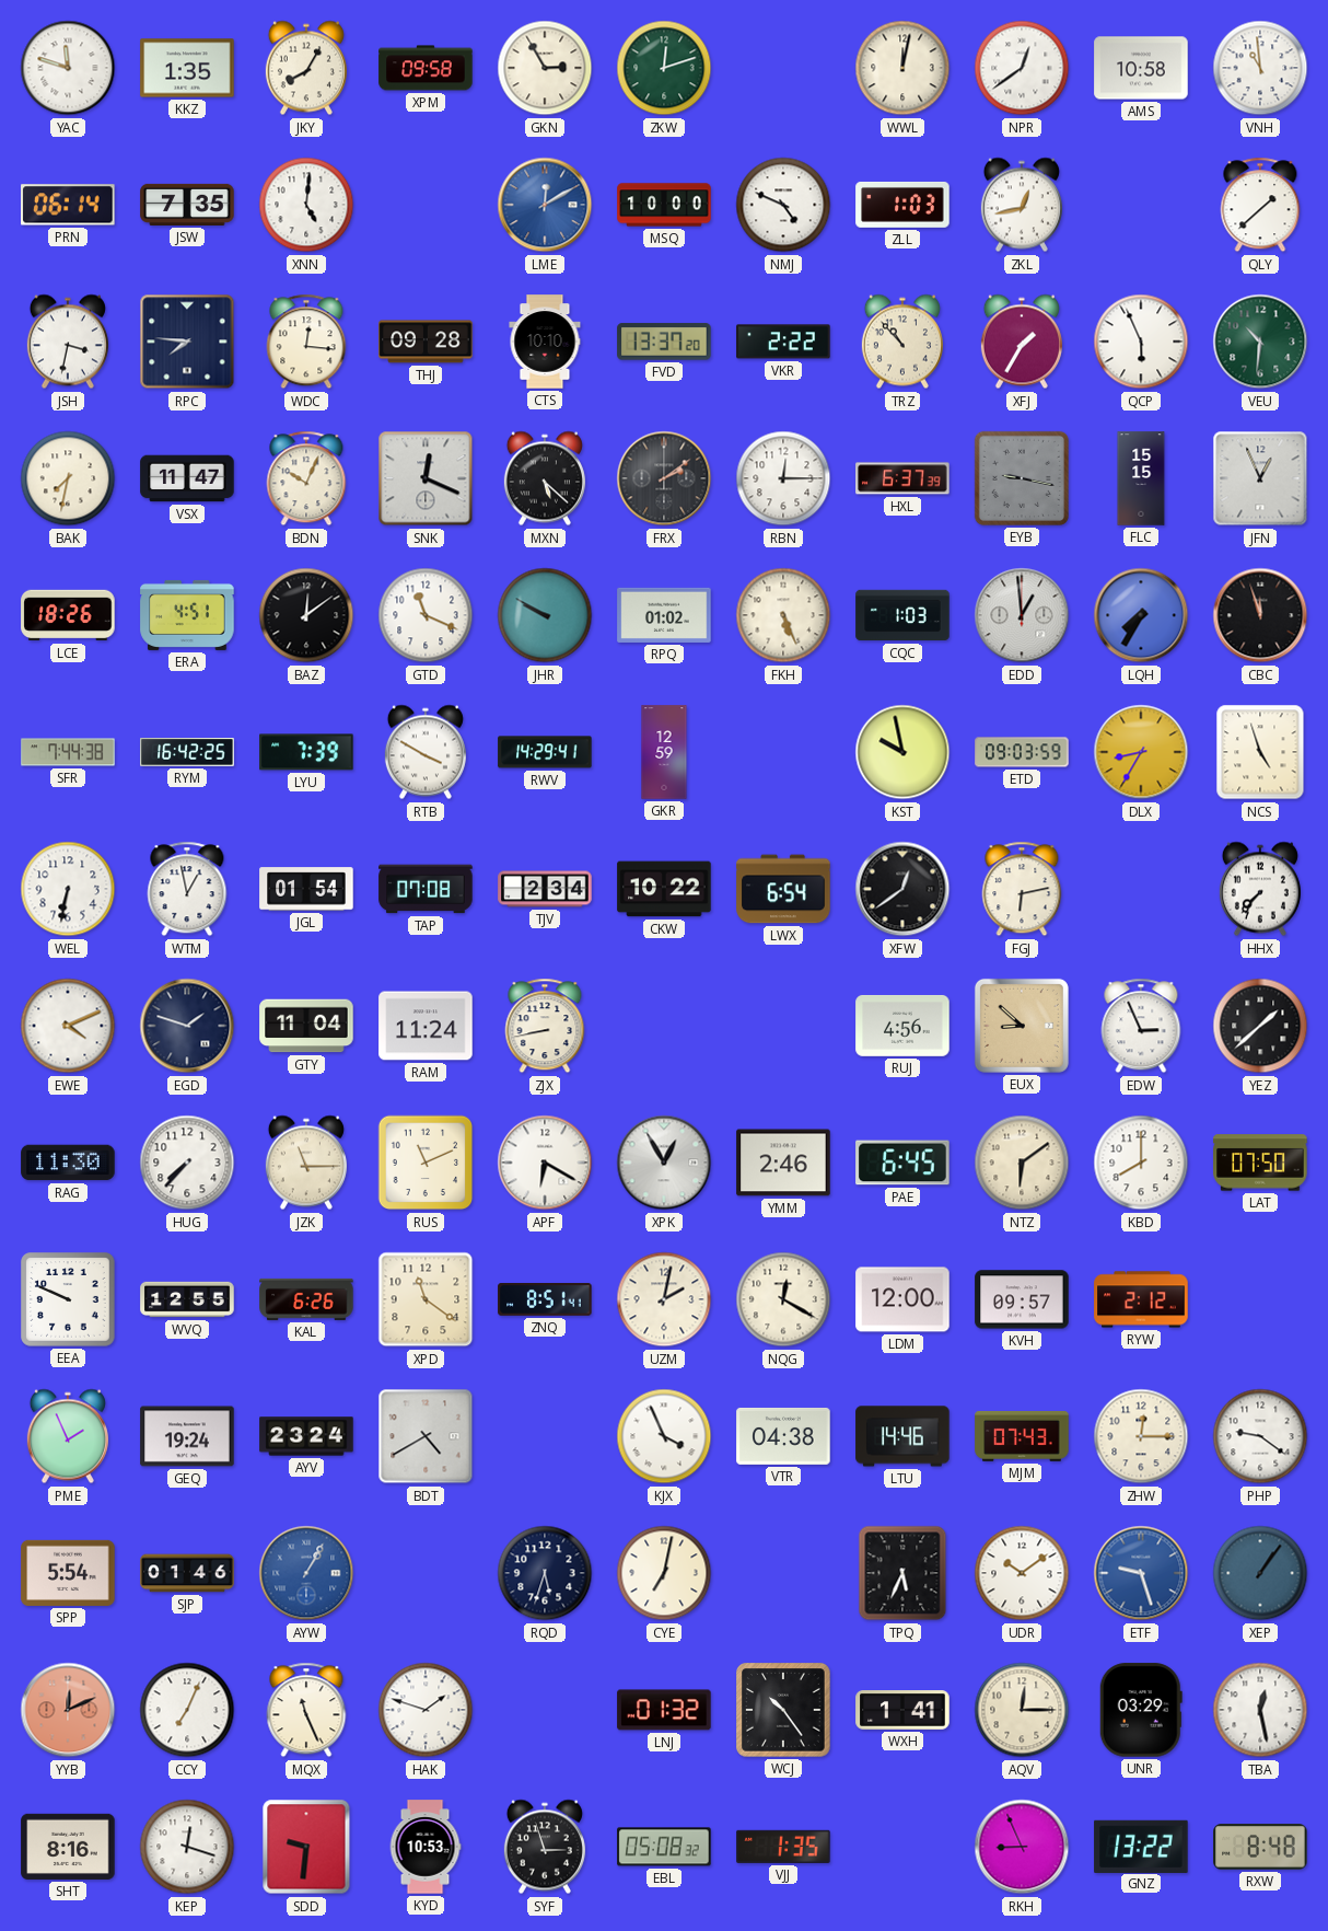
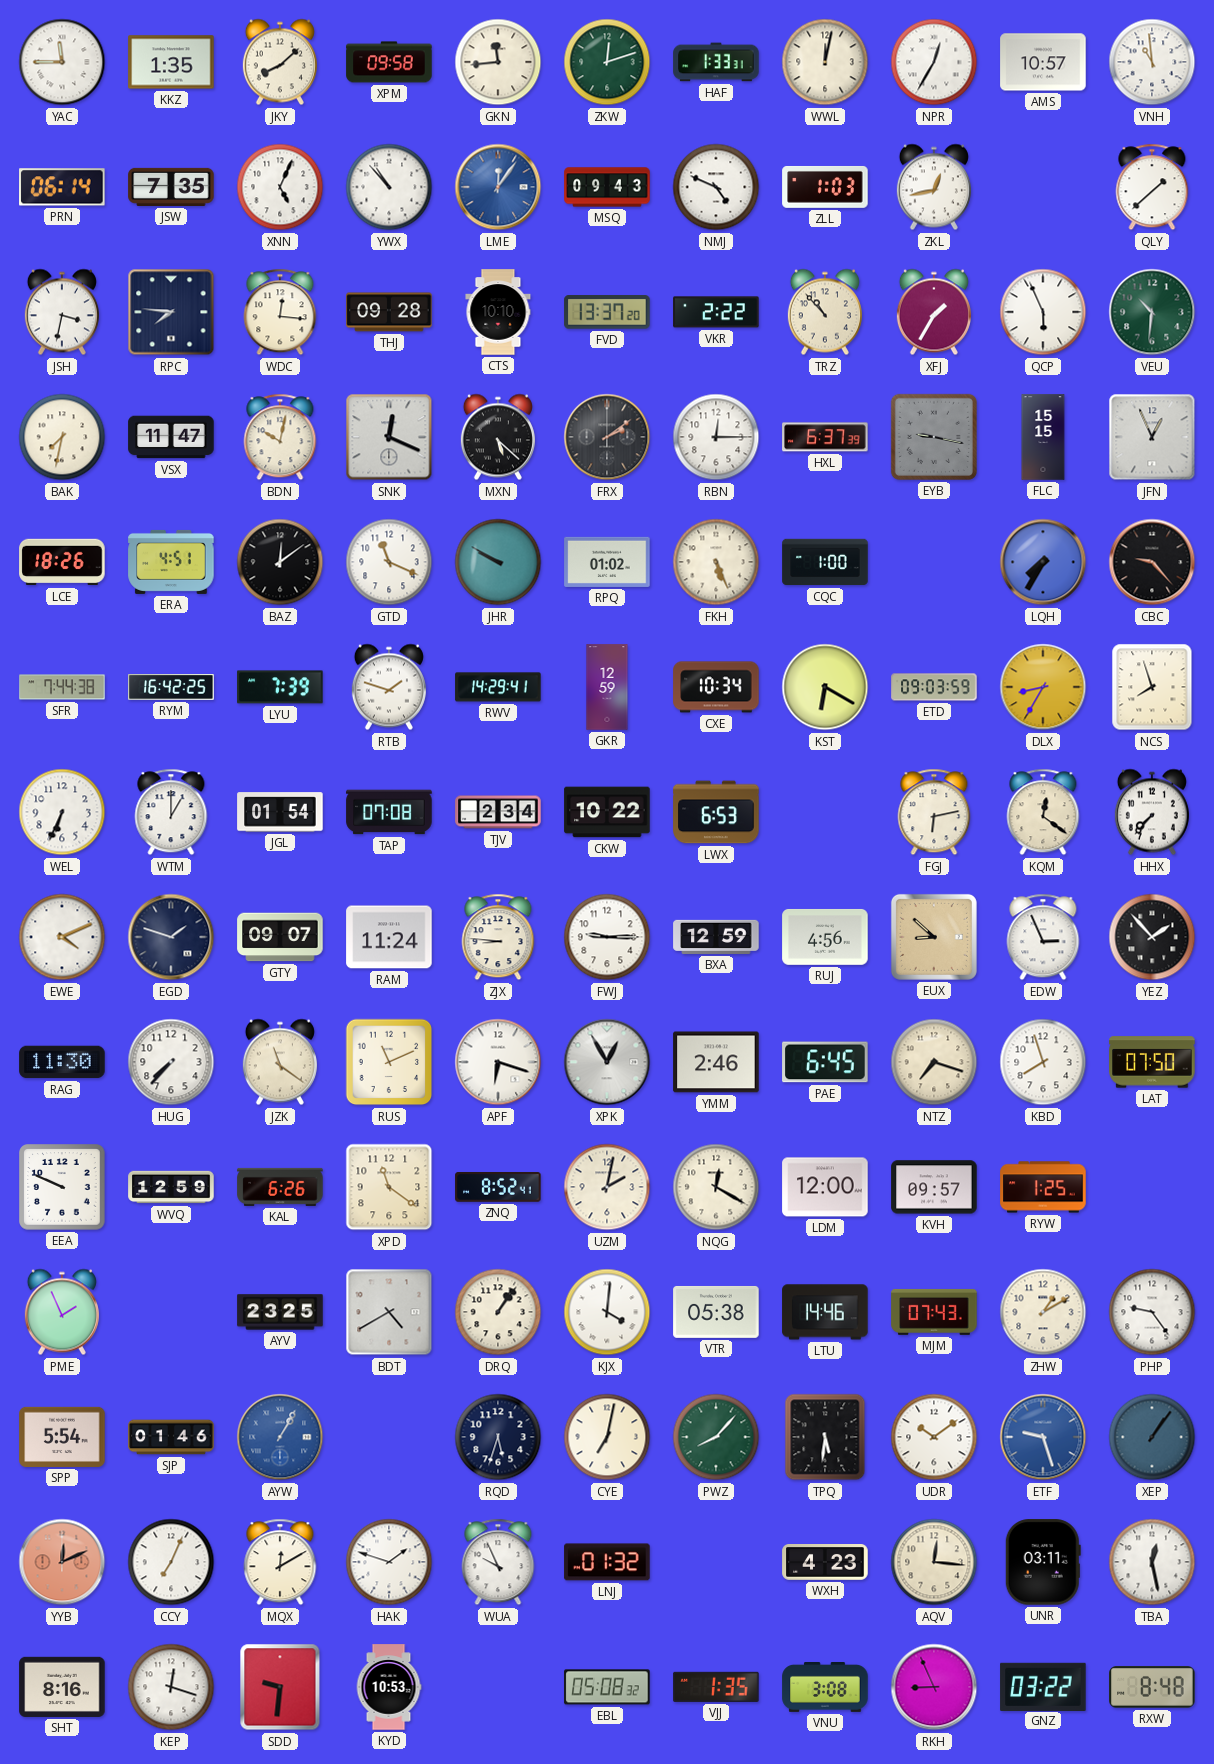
YAC: 11:48 -> 11:45 (62, 62)
JKY: 8:05 -> 8:08 (280, 62)
GKN: 2:55 -> 11:44 (498, 62)
HAF: none -> 1:33 (716, 62)
NPR: 12:39 -> 12:35 (934, 62)
AMS: 10:58 -> 10:57 (1043, 62)
XNN: 5:01 -> 5:04 (280, 187)
YWX: none -> 10:53 (389, 187)
LME: 12:10 -> 12:06 (498, 187)
MSQ: 10:00 -> 09:43 (607, 187)
BDN: 10:04 -> 10:02 (280, 437)
CQC: 1:03 -> 1:00 (825, 562)
EDD: 12:59 -> none (1022, 615)
CBC: 11:57 -> 9:23 (1152, 562)
RTB: 3:50 -> 1:48 (389, 687)
CXE: none -> 10:34 (716, 687)
KST: 9:58 -> 6:20 (825, 687)
NCS: 4:57 -> 7:57 (1152, 687)
WEL: 6:32 -> 6:34 (62, 812)
WTM: 12:58 -> 1:00 (171, 812)
LWX: 6:54 -> 6:53 (716, 812)
XFW: 12:39 -> none (902, 889)
KQM: none -> 12:21 (1043, 812)
GTY: 11:04 -> 09:07 (280, 937)
ZJX: 8:43 -> 8:46 (498, 937)
FWJ: none -> 9:15 (607, 937)
BXA: none -> 12:59 (716, 937)
YEZ: 1:38 -> 1:53 (1152, 937)
JZK: 11:15 -> 11:21 (280, 1062)
APF: 6:20 -> 6:18 (498, 1062)
NTZ: 6:09 -> 7:18 (934, 1062)
KBD: 8:00 -> 7:57 (1043, 1062)
WVQ: 12:55 -> 12:59 (171, 1187)
ZNQ: 8:51 -> 8:52 (498, 1188)
RYW: 2:12 -> 1:25 (1043, 1187)
GEQ: 19:24 -> none (187, 1436)
AYV: 23:24 -> 23:25 (280, 1312)
DRQ: none -> 1:06 (498, 1312)
KJX: 3:56 -> 4:01 (607, 1312)
VTR: 04:38 -> 05:38 (716, 1312)
ZHW: 12:15 -> 1:10 (1043, 1312)
PHP: 9:21 -> 9:24 (1152, 1312)
PWZ: none -> 8:07 (716, 1437)
TPQ: 5:34 -> 5:31 (825, 1437)
MQX: 11:26 -> 12:10 (280, 1562)
WUA: none -> 9:56 (498, 1562)
WCJ: 10:24 -> none (783, 1710)
WXH: 1:41 -> 4:23 (825, 1563)
AQV: 12:15 -> 12:16 (934, 1562)
UNR: 03:29 -> 03:11 (1043, 1562)
SYF: 2:57 -> none (545, 1847)
VNU: none -> 3:08 (825, 1688)
GNZ: 13:22 -> 03:22 (1043, 1686)
